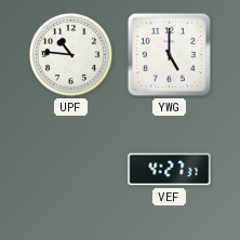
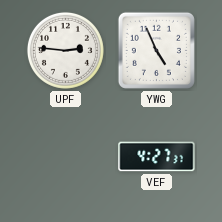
UPF: 10:46 -> 2:46 (65, 50)
YWG: 5:00 -> 4:56 (156, 50)
